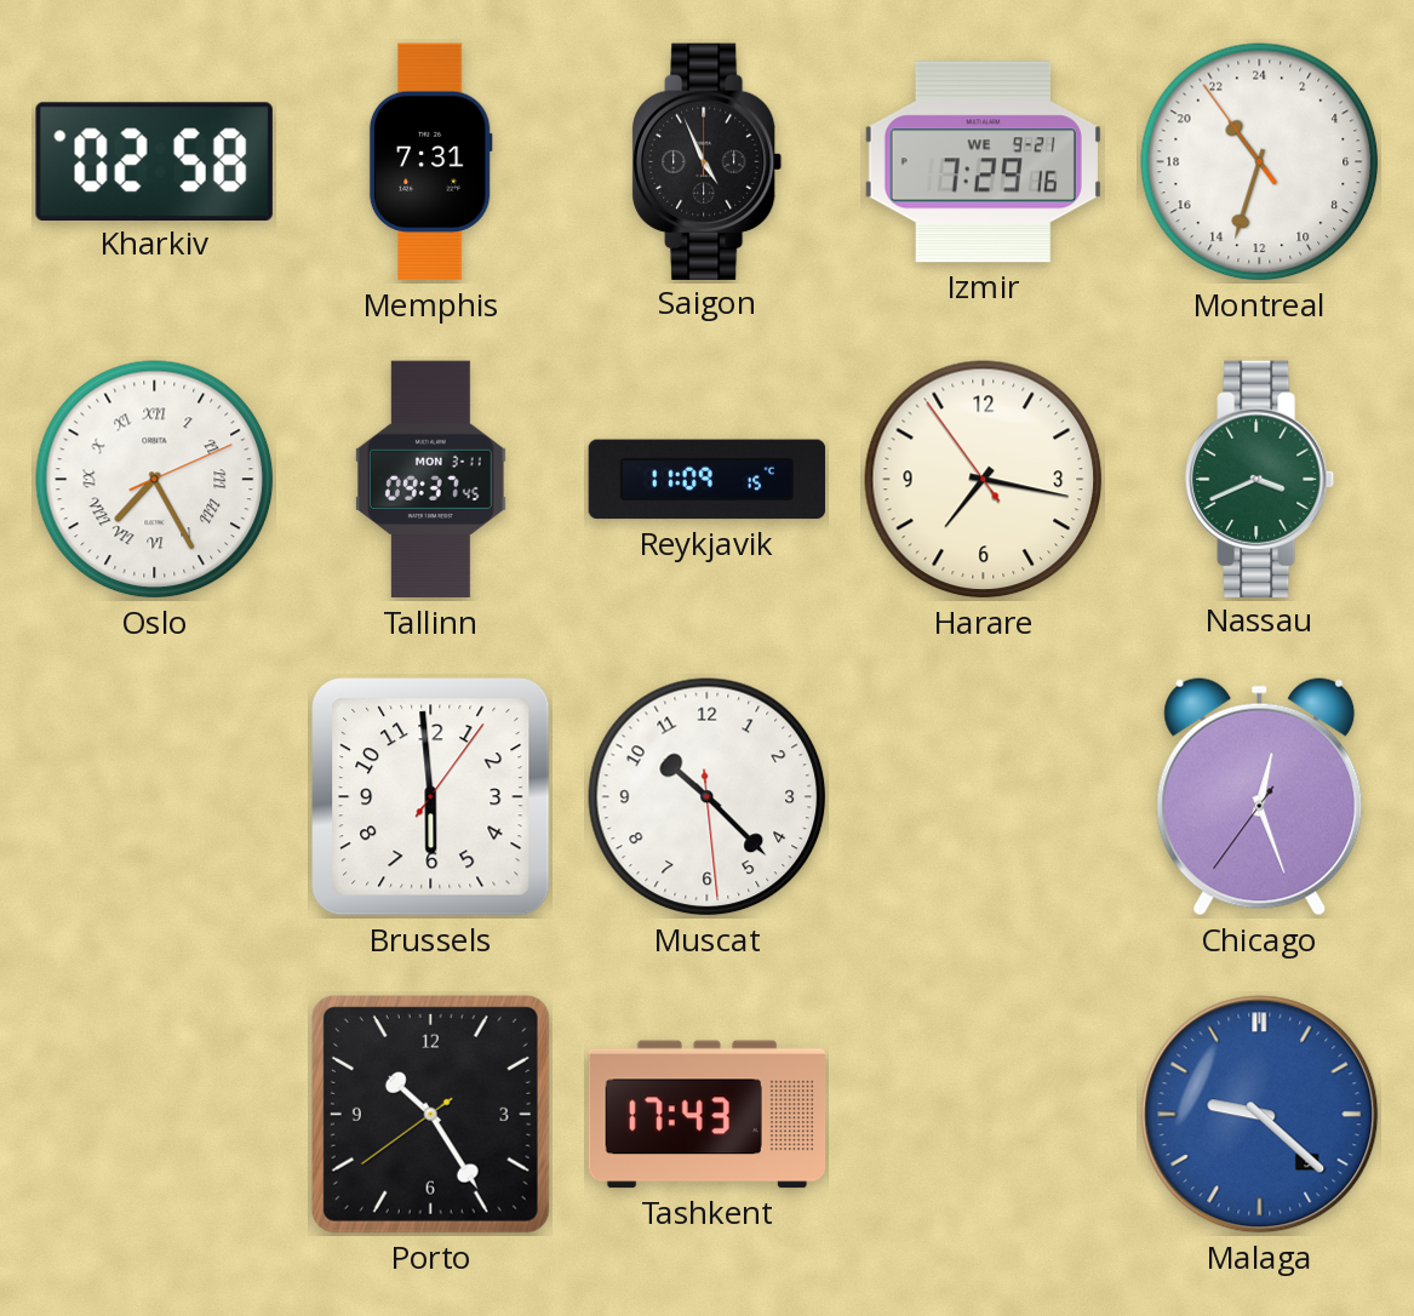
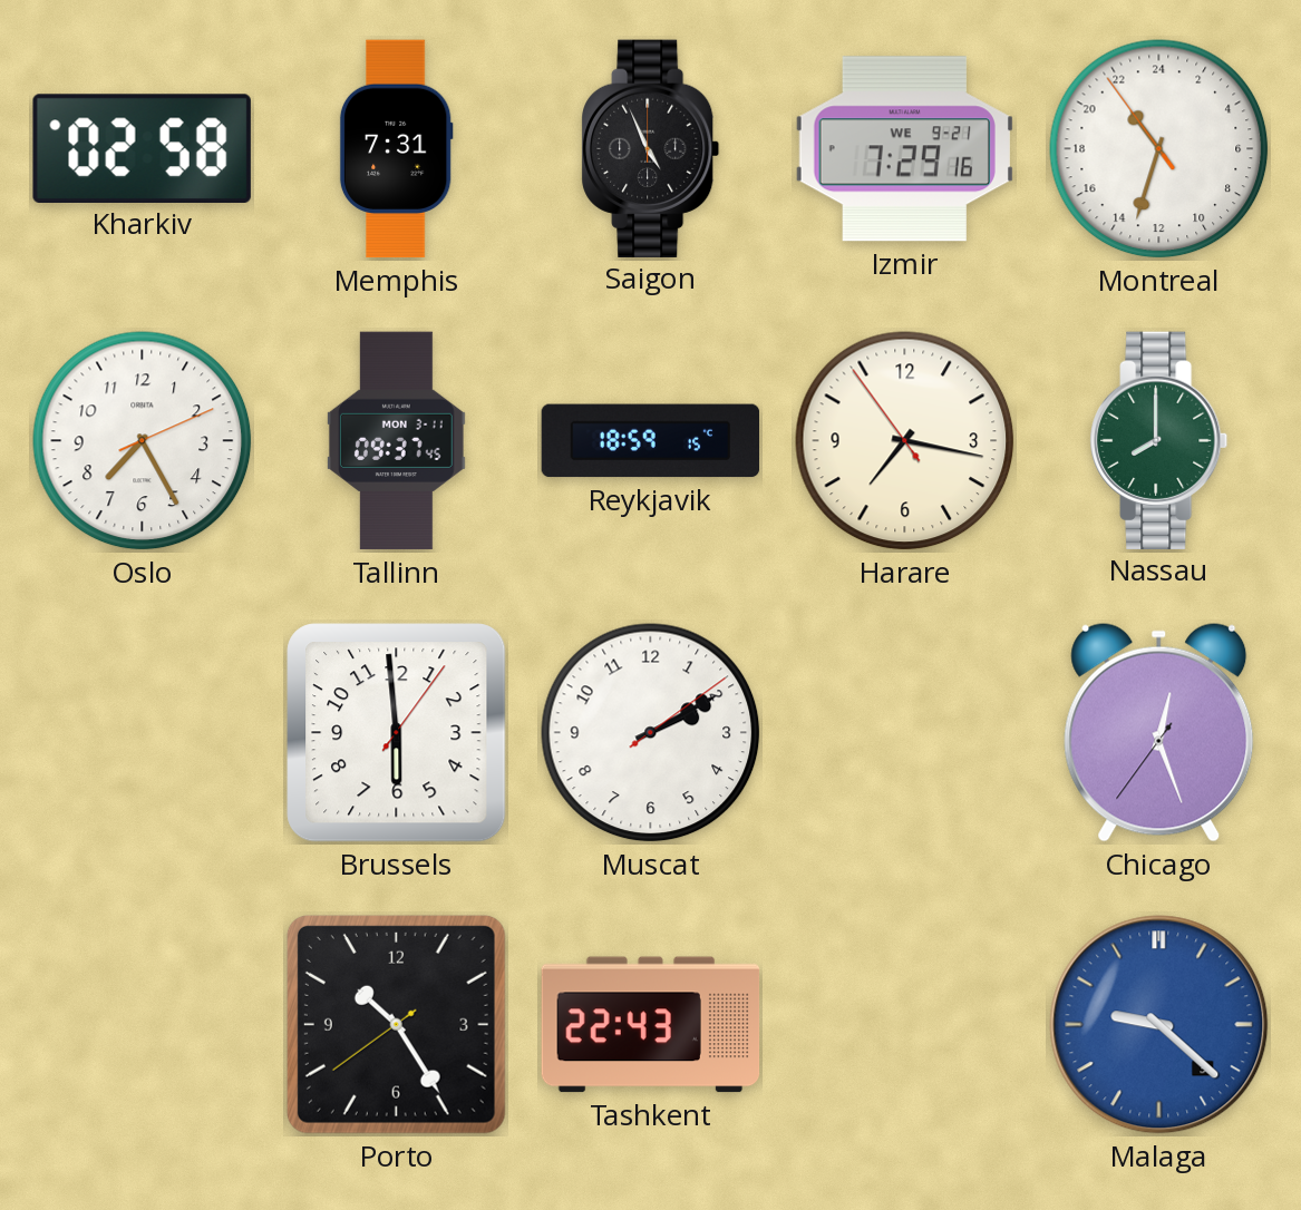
Oslo numerals: Roman -> Arabic (143, 441)
Reykjavik: 11:09 -> 18:59 (651, 441)
Nassau: 3:41 -> 8:00 (1159, 440)
Muscat: 10:22 -> 2:10 (651, 733)
Tashkent: 17:43 -> 22:43 (651, 1025)
